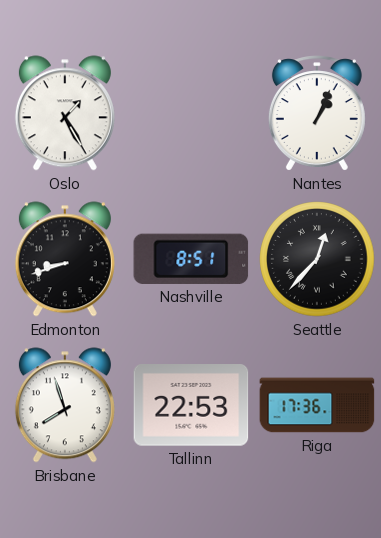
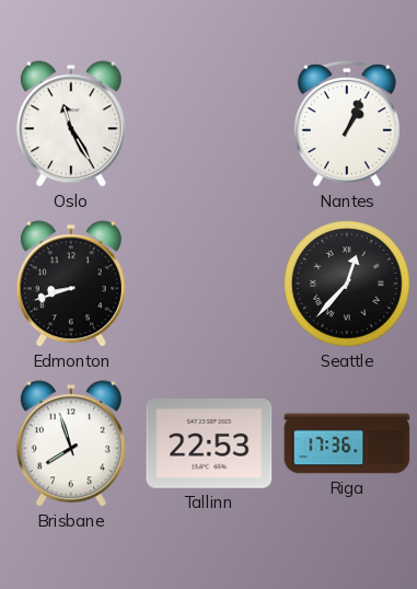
Oslo: 1:25 -> 11:25 (71, 124)
Nashville: 8:51 -> none (191, 259)
